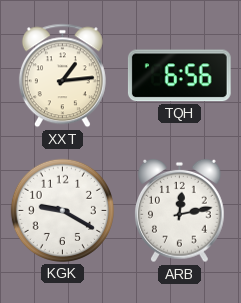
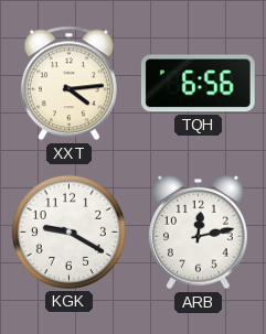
XXT: 1:14 -> 4:14 (68, 84)
